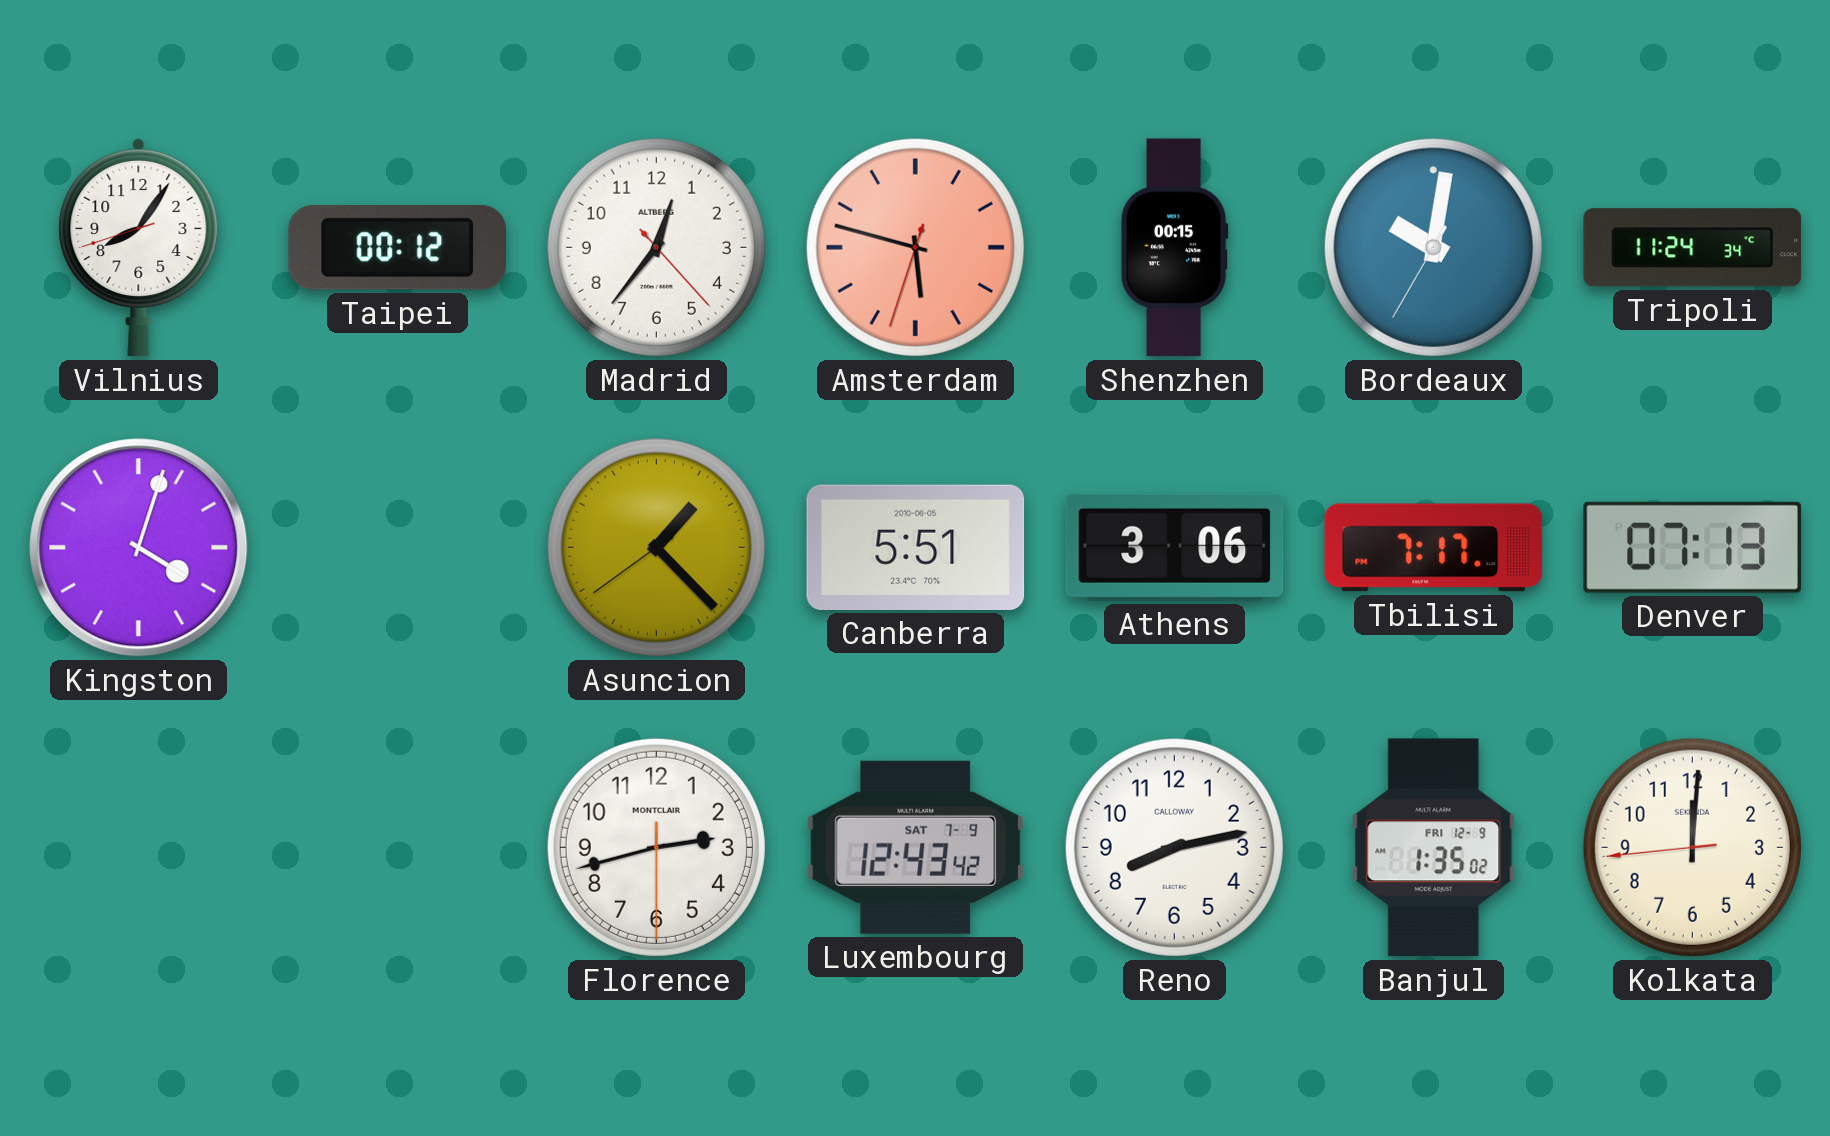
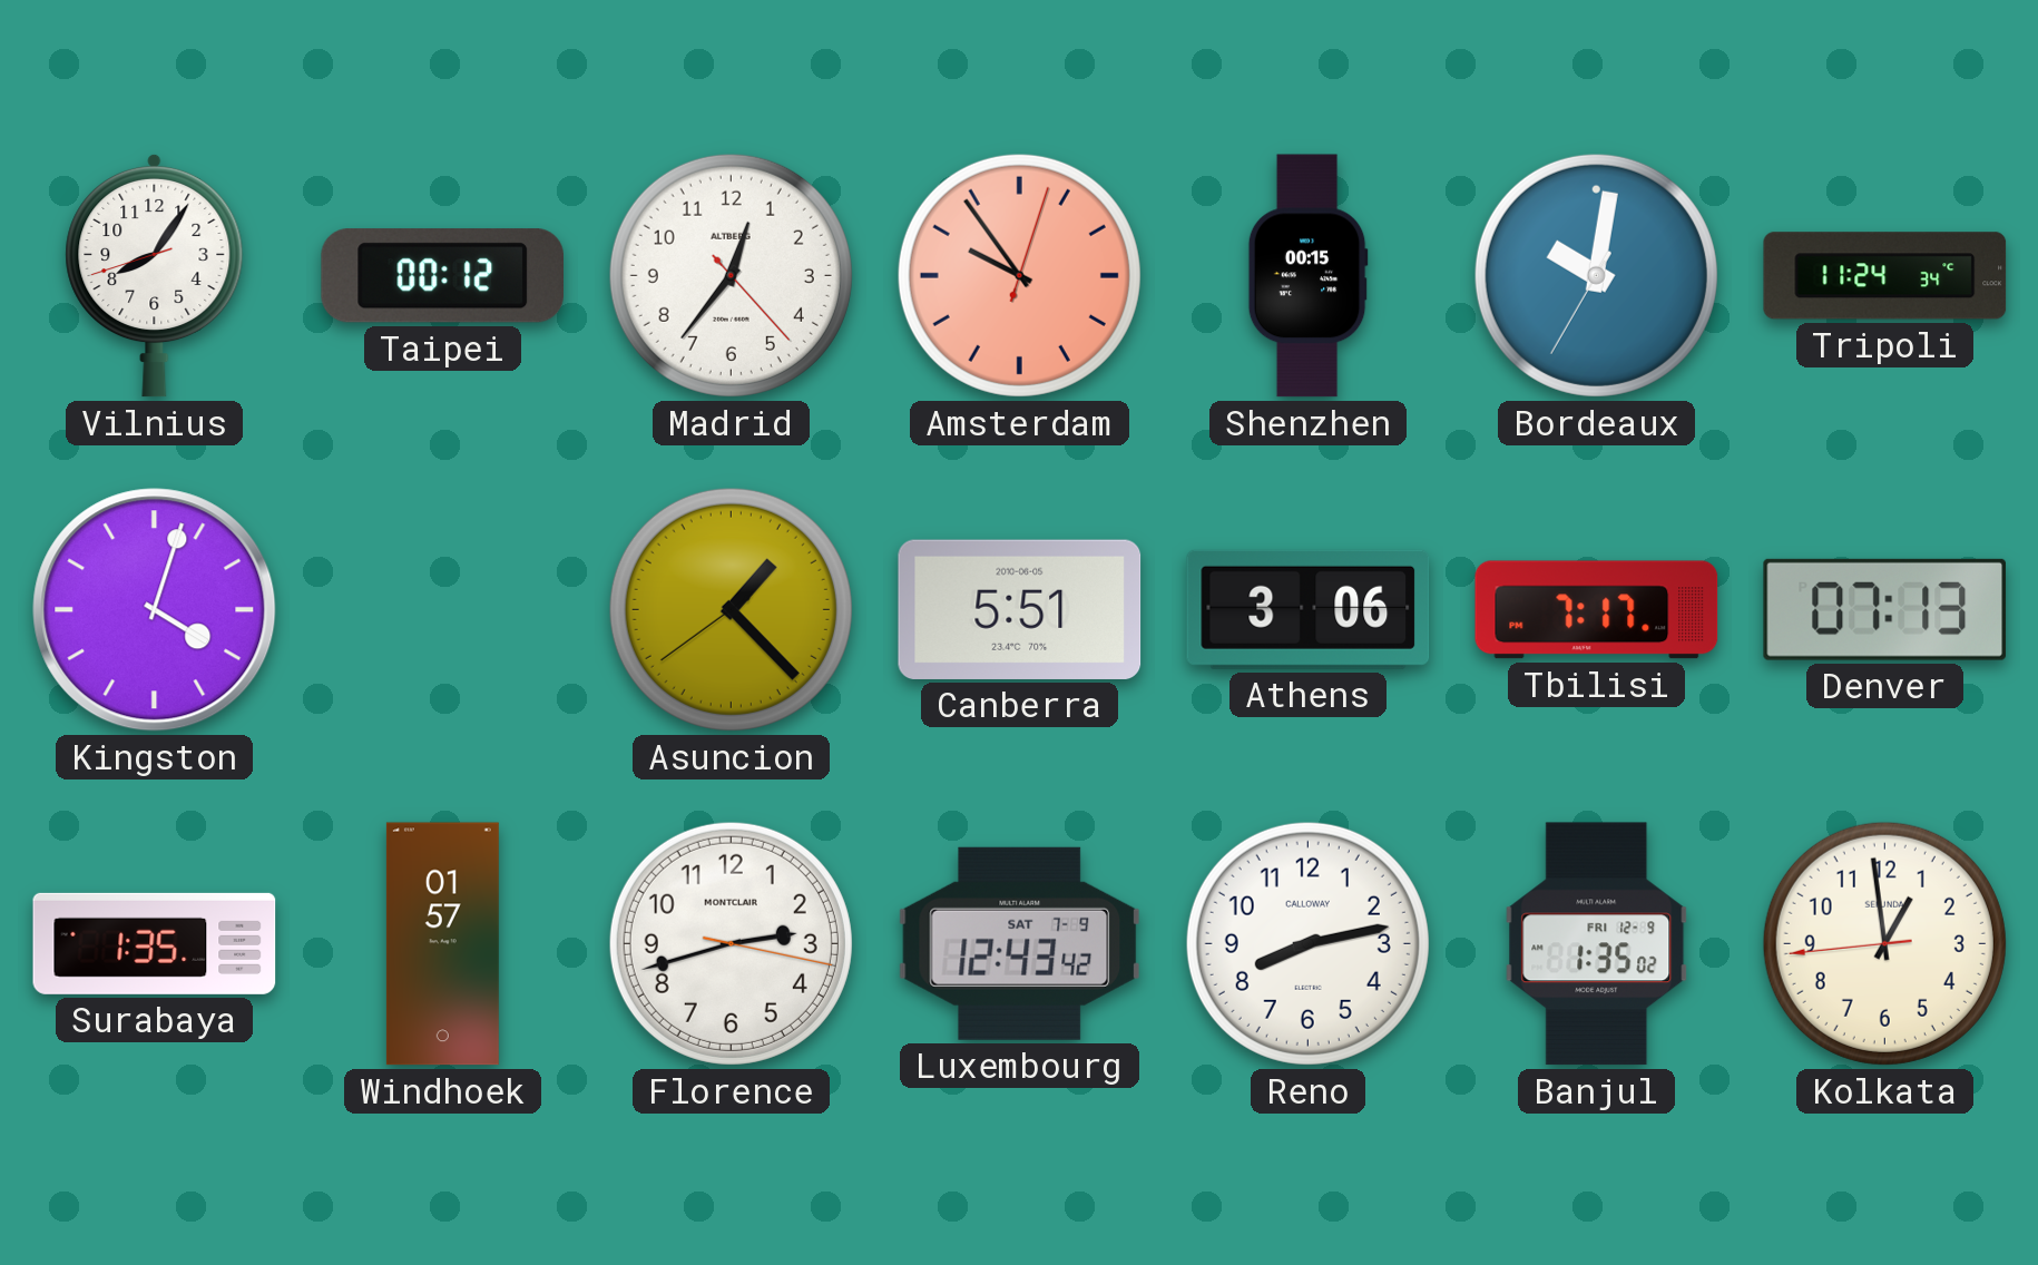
Amsterdam: 5:47 -> 9:54 (1019, 275)
Surabaya: none -> 1:35 (155, 943)
Windhoek: none -> 01:57 (442, 944)
Florence: 2:42:30 -> 2:42:17 (731, 943)
Kolkata: 12:00 -> 12:58 (1884, 943)
